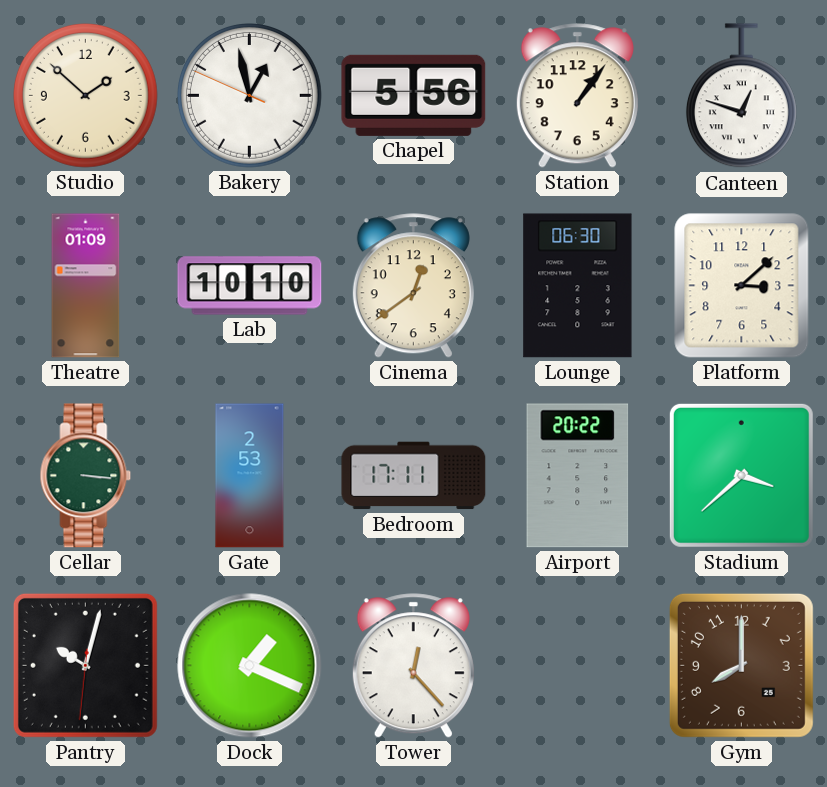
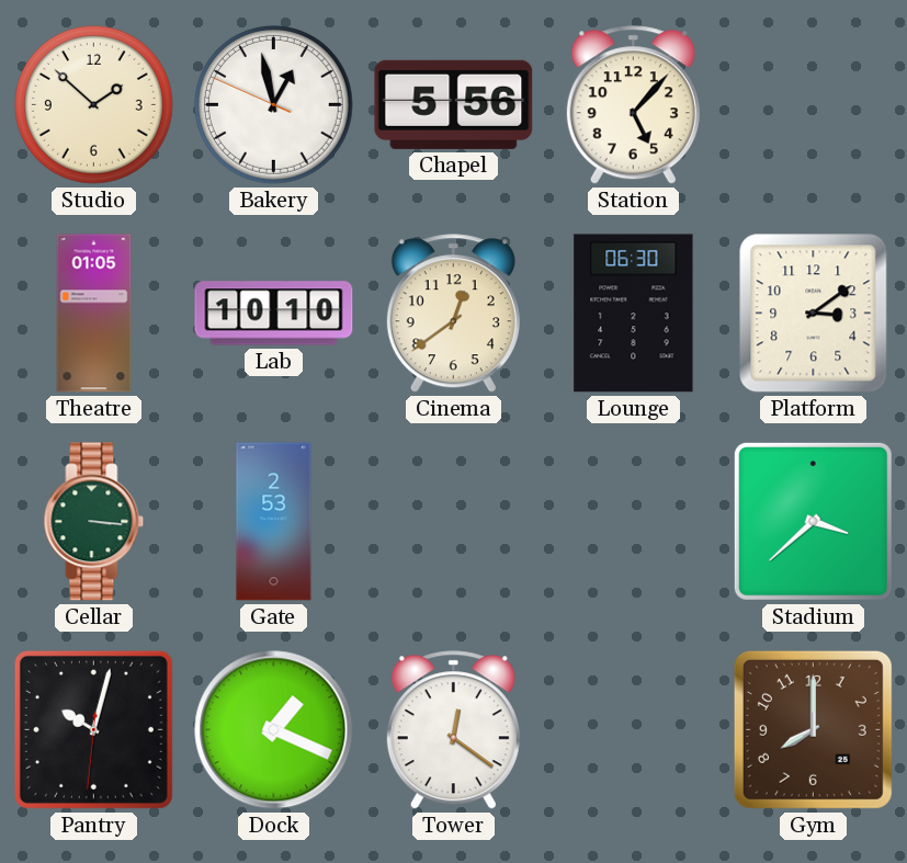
Station: 1:06 -> 5:07 (633, 105)
Canteen: 12:48 -> none (741, 96)
Theatre: 01:09 -> 01:05 (94, 314)
Platform: 3:08 -> 3:09 (814, 314)
Bedroom: 17:11 -> none (414, 476)
Airport: 20:22 -> none (578, 476)
Tower: 12:23 -> 12:21 (453, 730)
